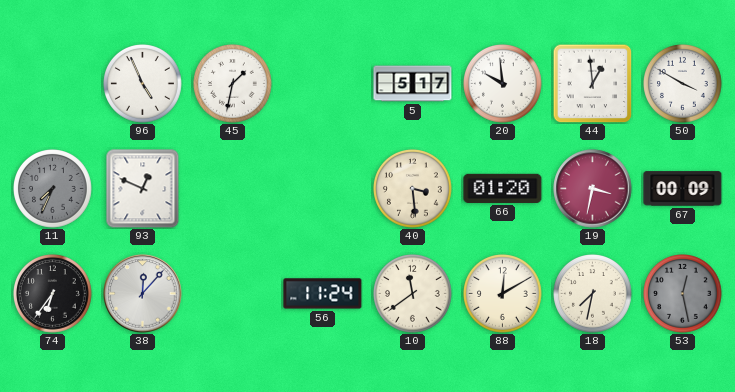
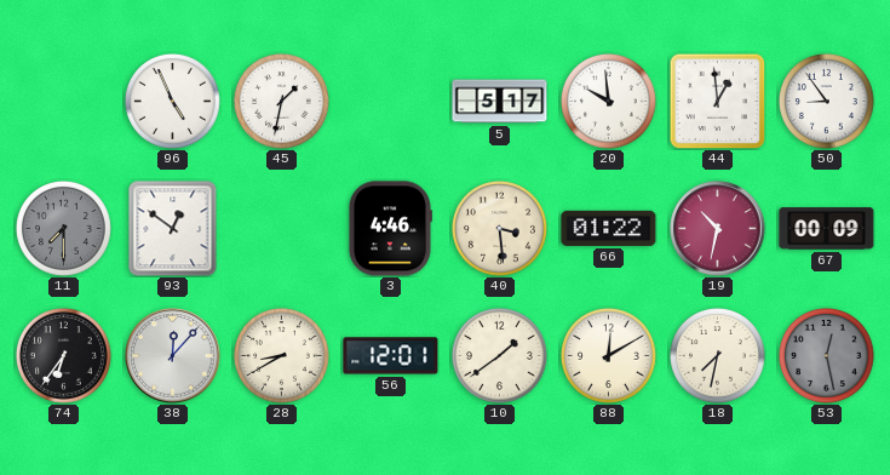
50: 3:50 -> 8:54 (827, 102)
11: 7:34 -> 7:30 (64, 229)
93: 12:49 -> 12:51 (173, 229)
3: none -> 4:46 (390, 229)
66: 01:20 -> 01:22 (609, 228)
19: 3:32 -> 10:32 (718, 229)
28: none -> 8:40 (282, 356)
56: 11:24 -> 12:01 (391, 356)
10: 11:39 -> 1:39 (500, 356)
